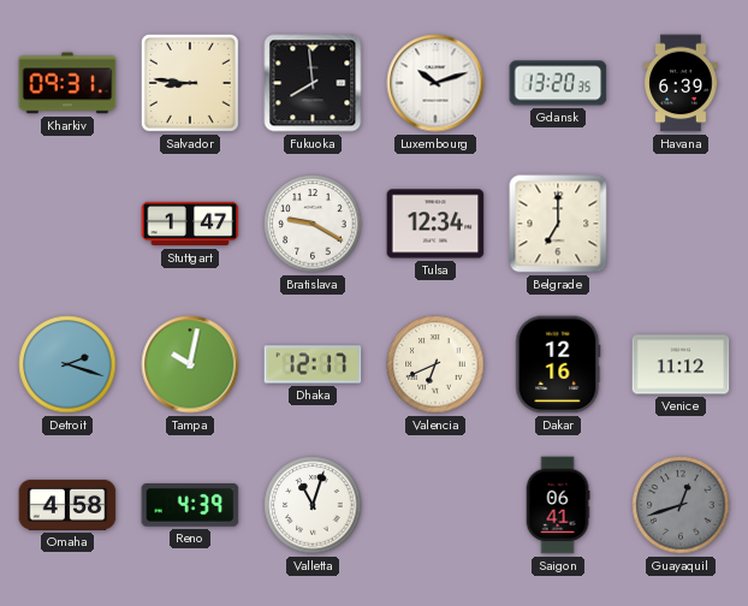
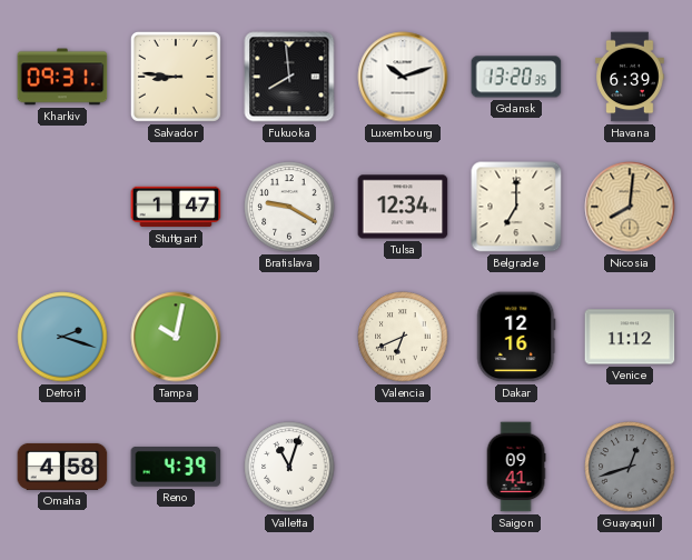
Nicosia: none -> 8:01 (630, 207)
Dhaka: 12:17 -> none (313, 364)
Saigon: 06:41 -> 09:41 (516, 467)
